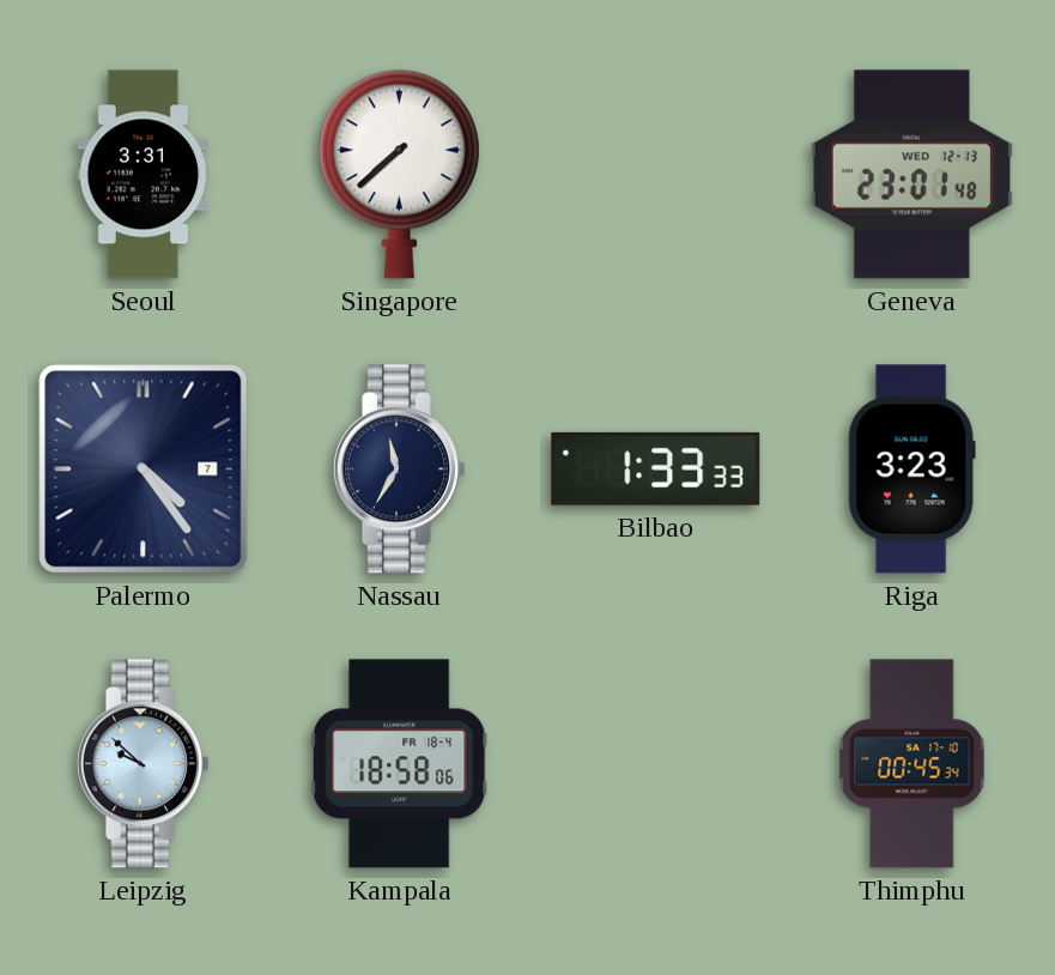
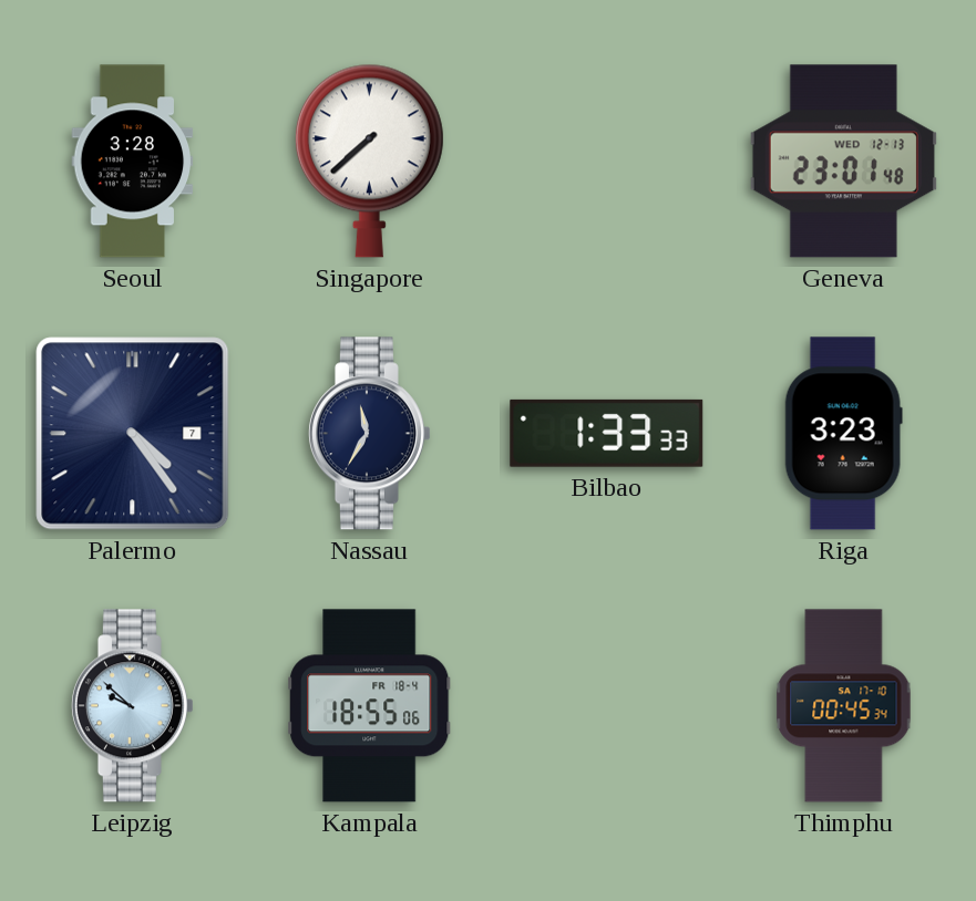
Seoul: 3:31 -> 3:28 (133, 162)
Kampala: 18:58 -> 18:55 (370, 706)
